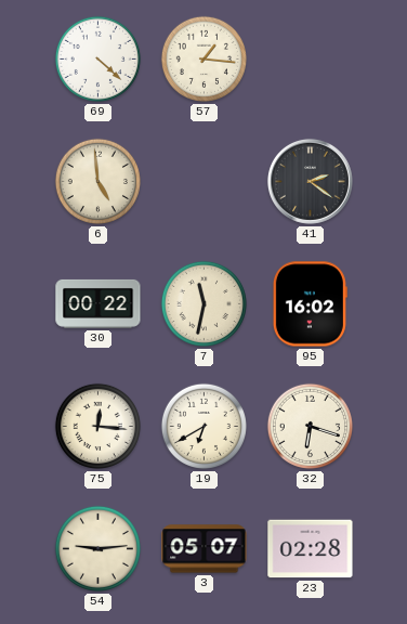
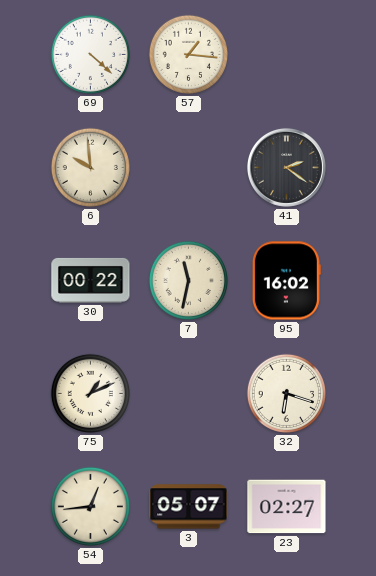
6: 4:59 -> 9:59 (90, 167)
75: 12:16 -> 1:11 (90, 393)
19: 6:40 -> none (203, 426)
54: 9:14 -> 12:44 (90, 506)
23: 02:28 -> 02:27 (287, 507)
